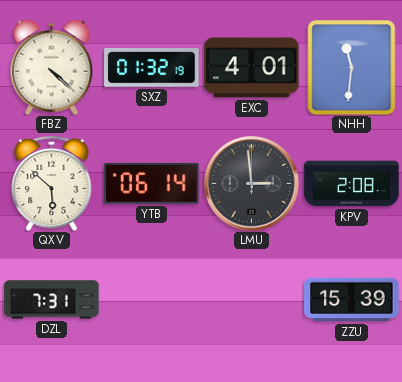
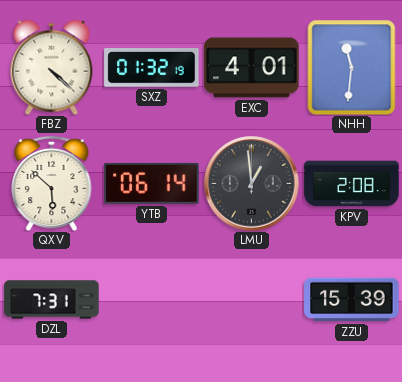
LMU: 2:59 -> 12:59 (252, 184)
